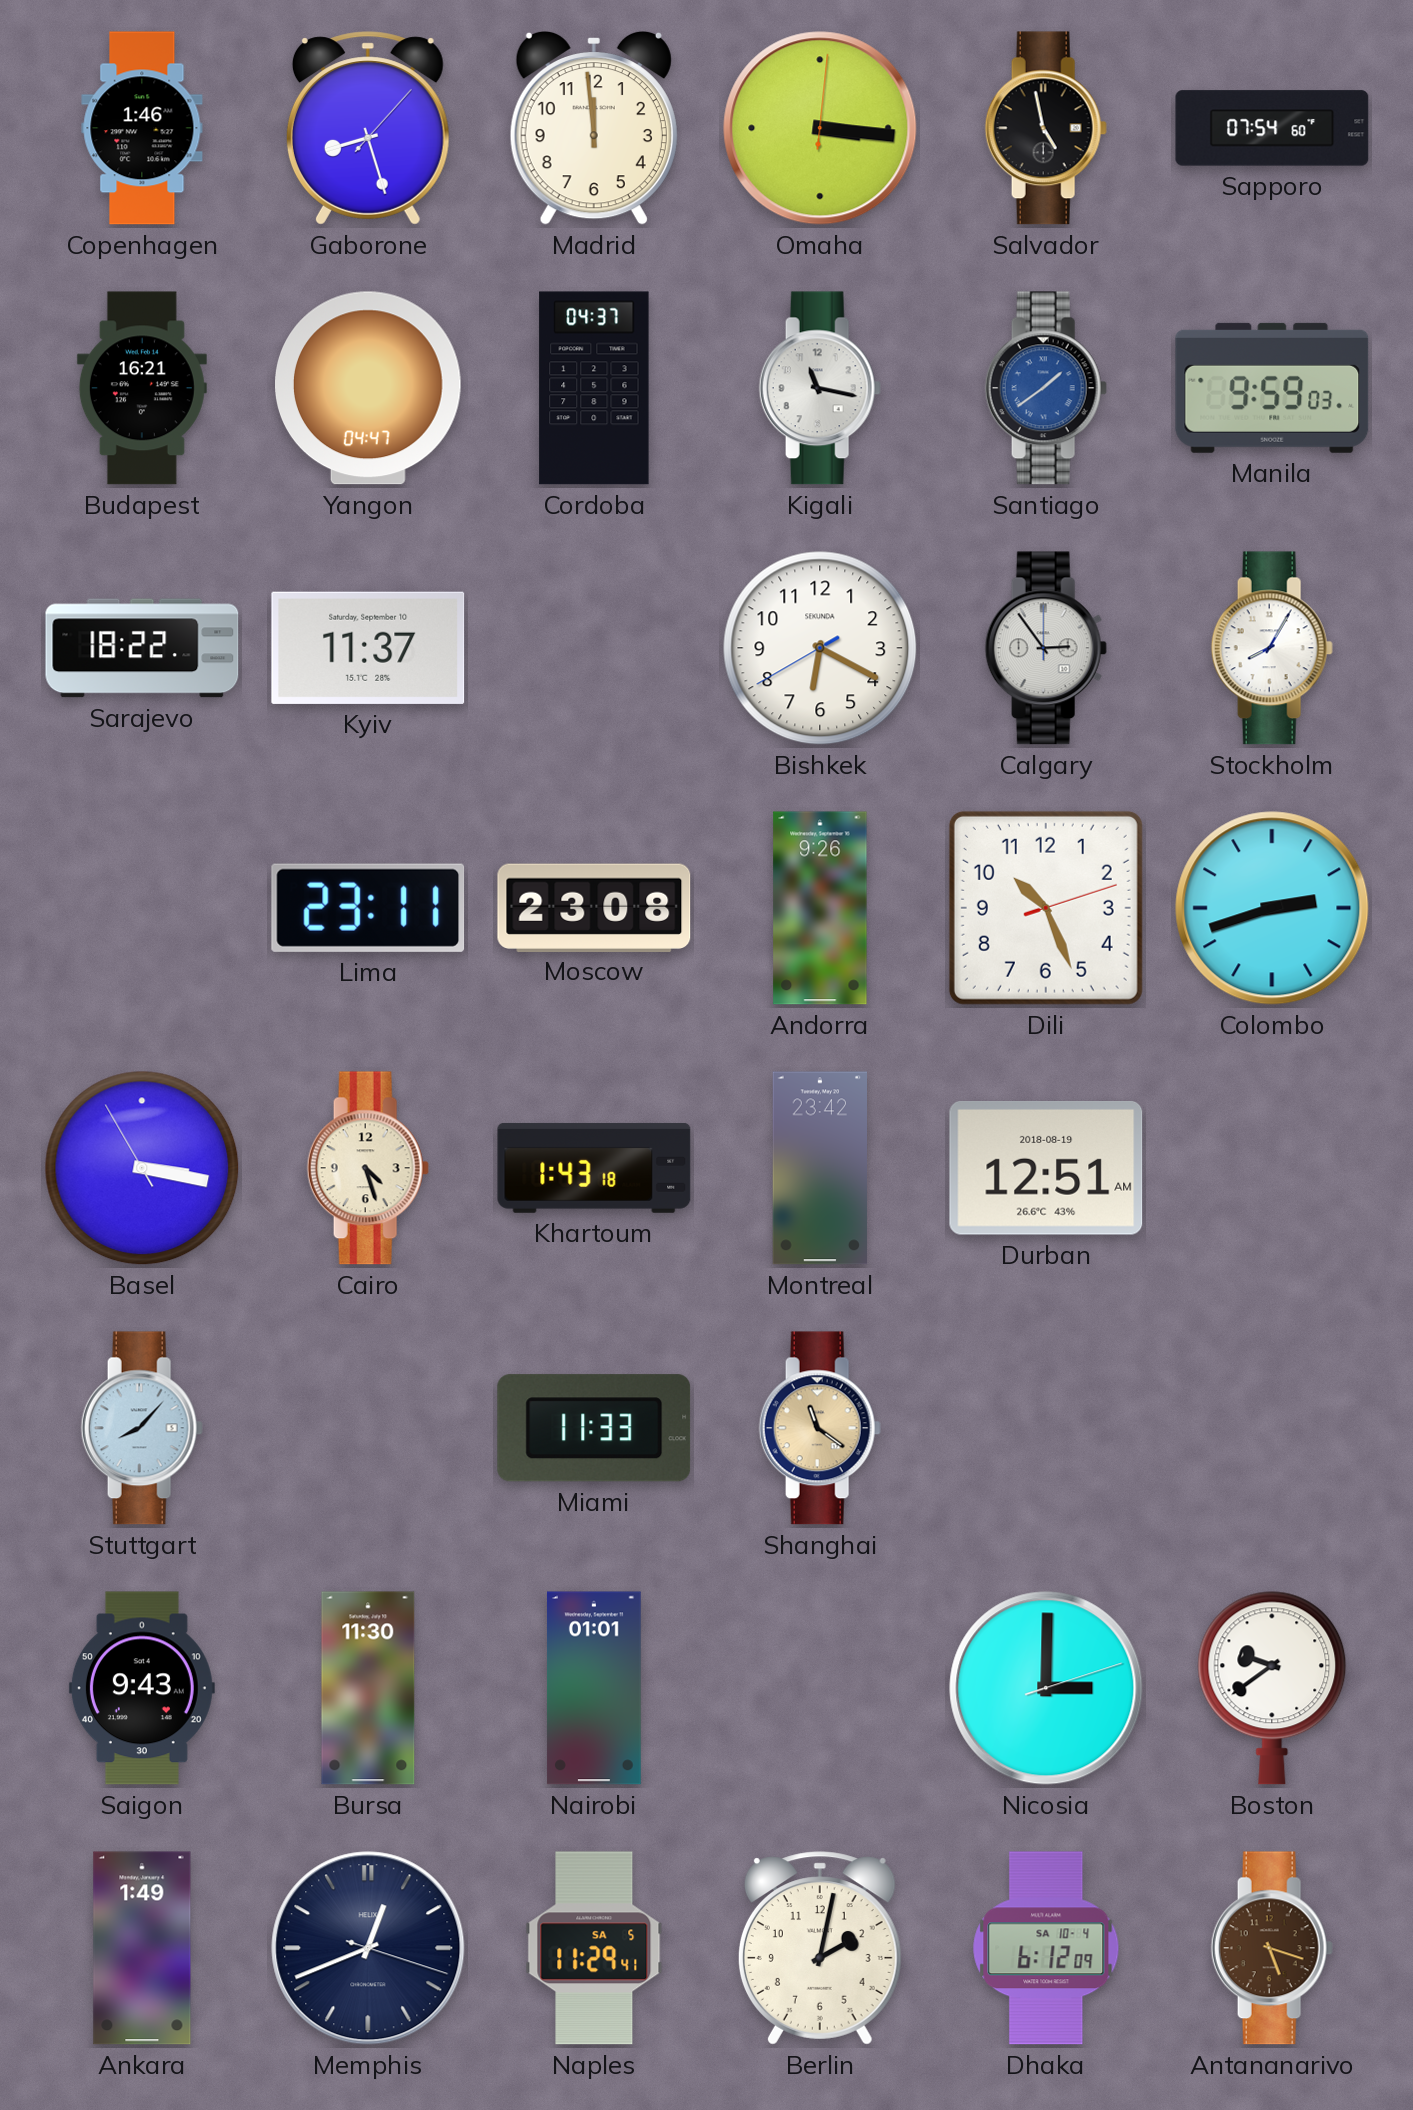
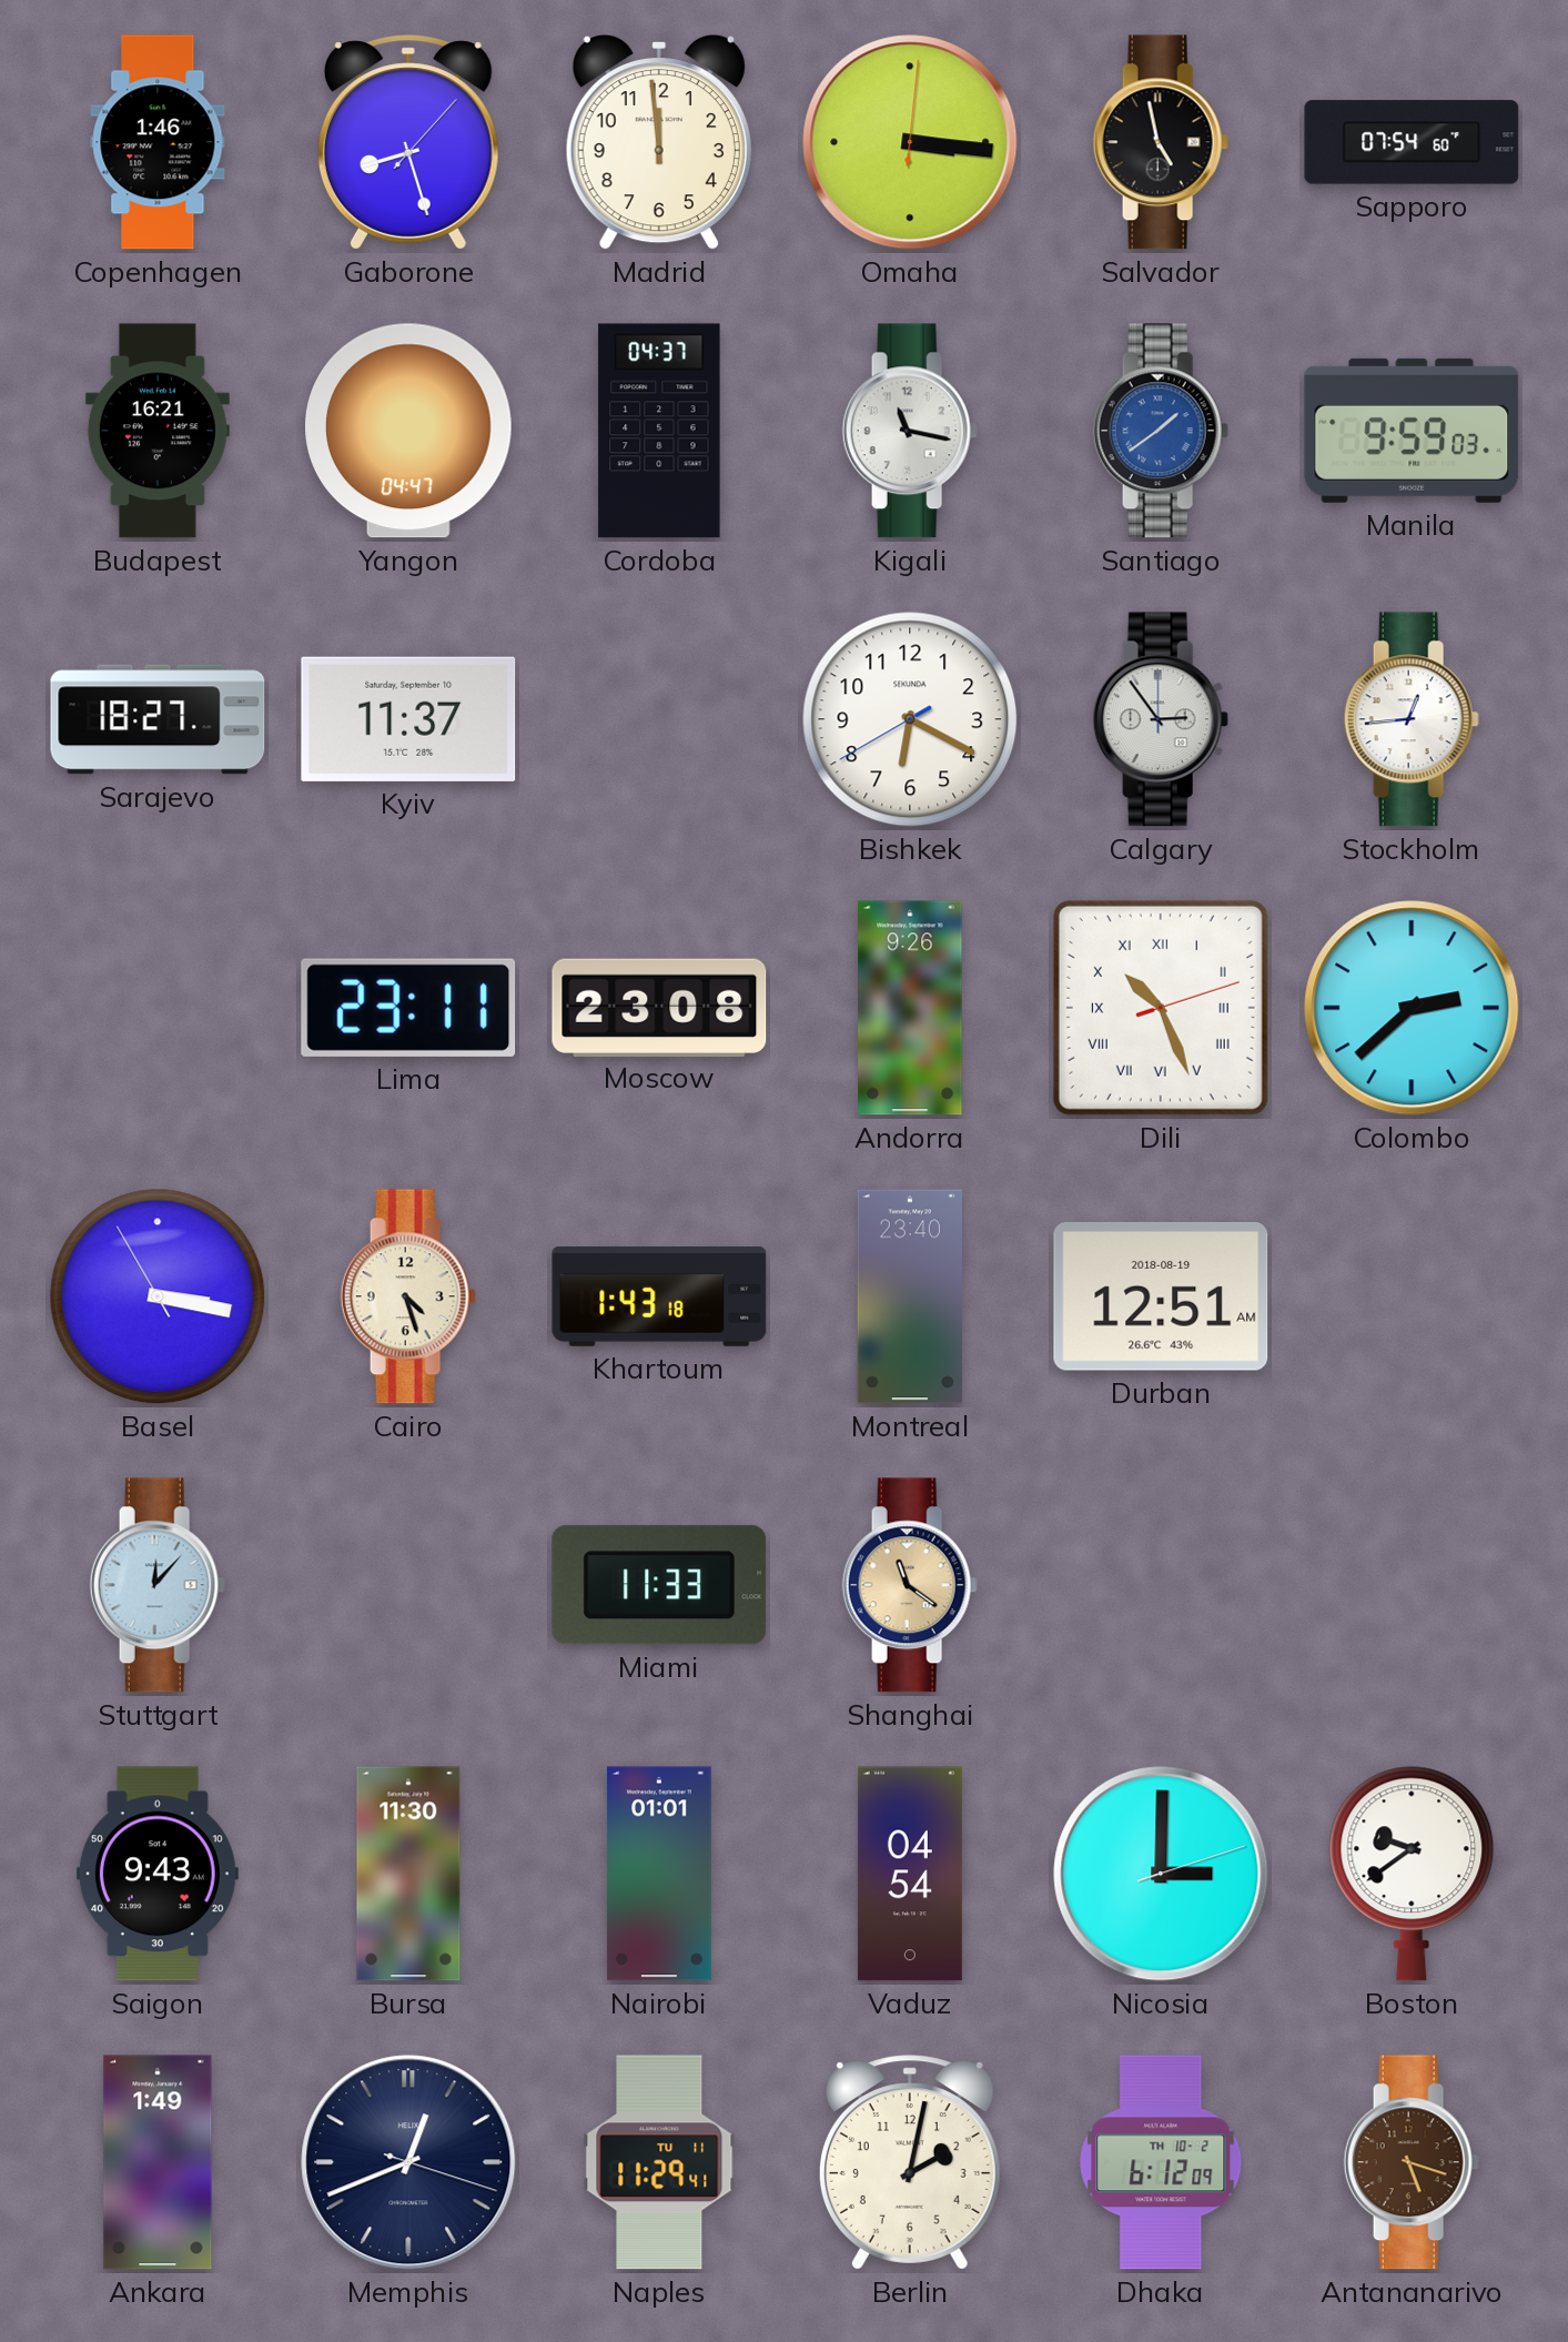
Sarajevo: 18:22 -> 18:27 (158, 719)
Stockholm: 8:05 -> 12:44 (1412, 719)
Dili numerals: Arabic -> Roman (1161, 1008)
Colombo: 2:42 -> 2:38 (1412, 1008)
Montreal: 23:42 -> 23:40 (909, 1296)
Stuttgart: 8:07 -> 12:07 (158, 1585)
Vaduz: none -> 04:54 (910, 1874)
Naples date: SA 5 -> TU 11 (659, 2162)
Dhaka date: SA 10-4 -> TH 10-2 (1161, 2162)
